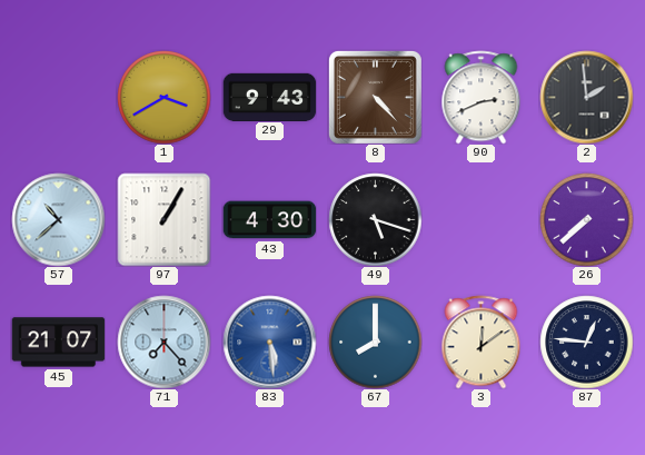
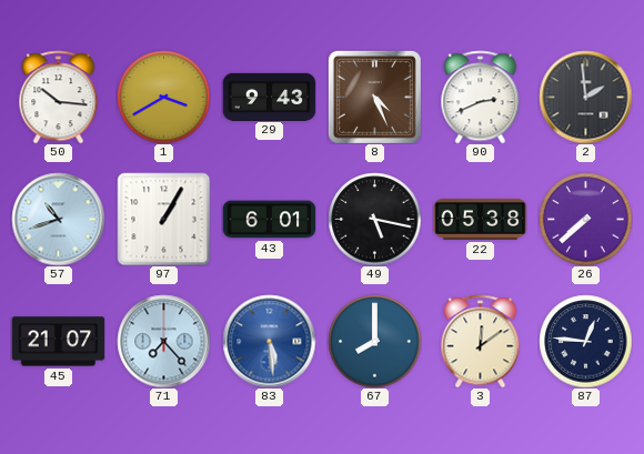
50: none -> 10:16 (59, 97)
8: 4:23 -> 4:26 (374, 97)
57: 10:38 -> 10:42 (58, 219)
43: 4:30 -> 6:01 (269, 220)
49: 5:18 -> 5:17 (374, 219)
22: none -> 05:38 (480, 219)
